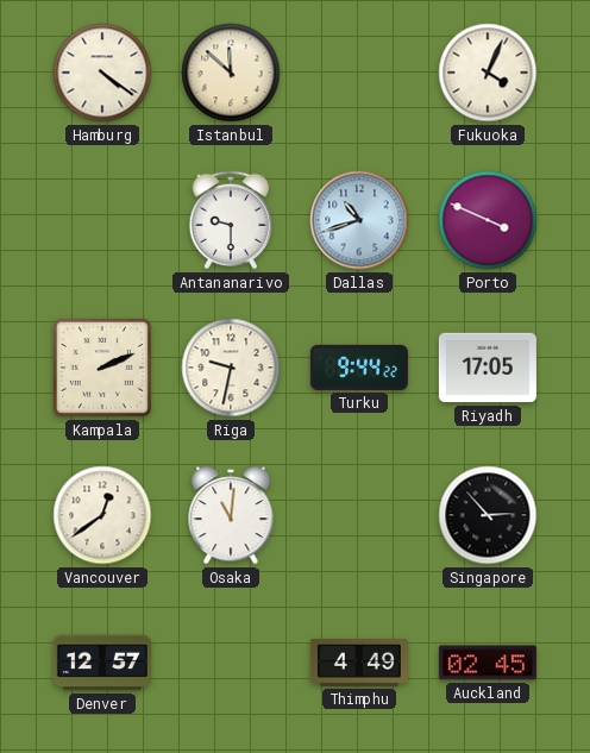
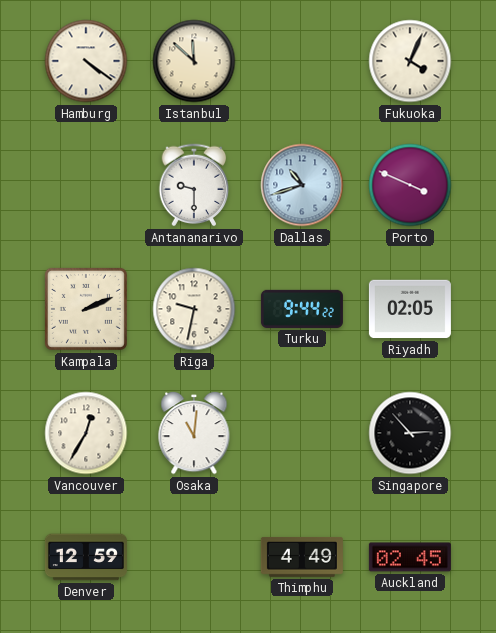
Riyadh: 17:05 -> 02:05 (410, 309)
Vancouver: 12:39 -> 12:35 (86, 433)
Denver: 12:57 -> 12:59 (86, 557)
